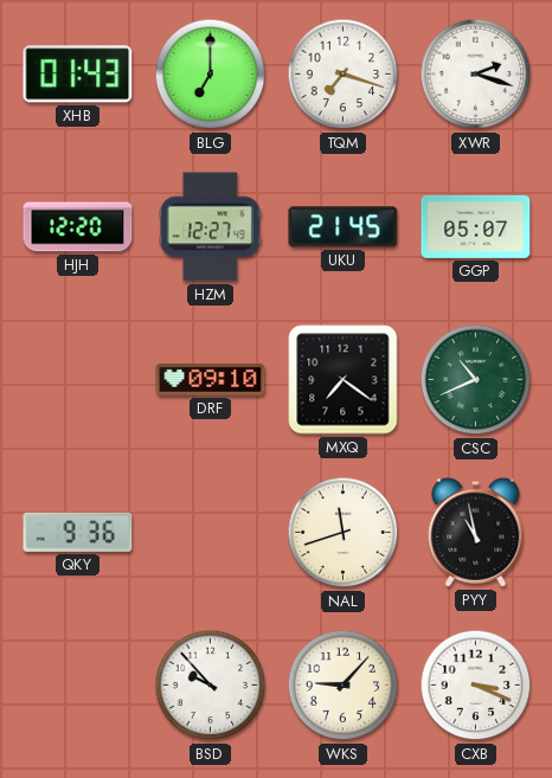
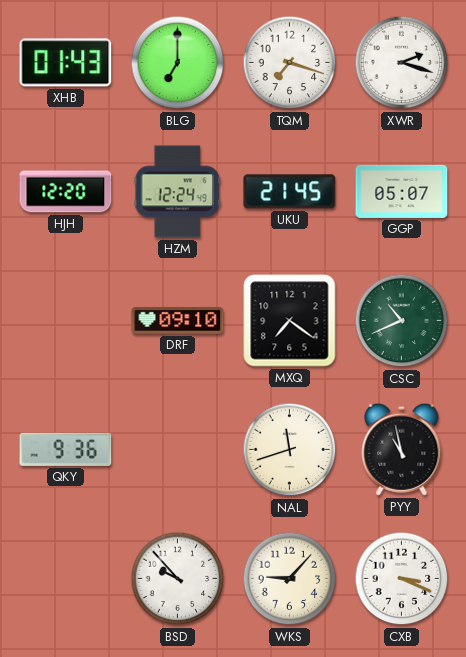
HZM: 12:27 -> 12:24 (177, 192)
